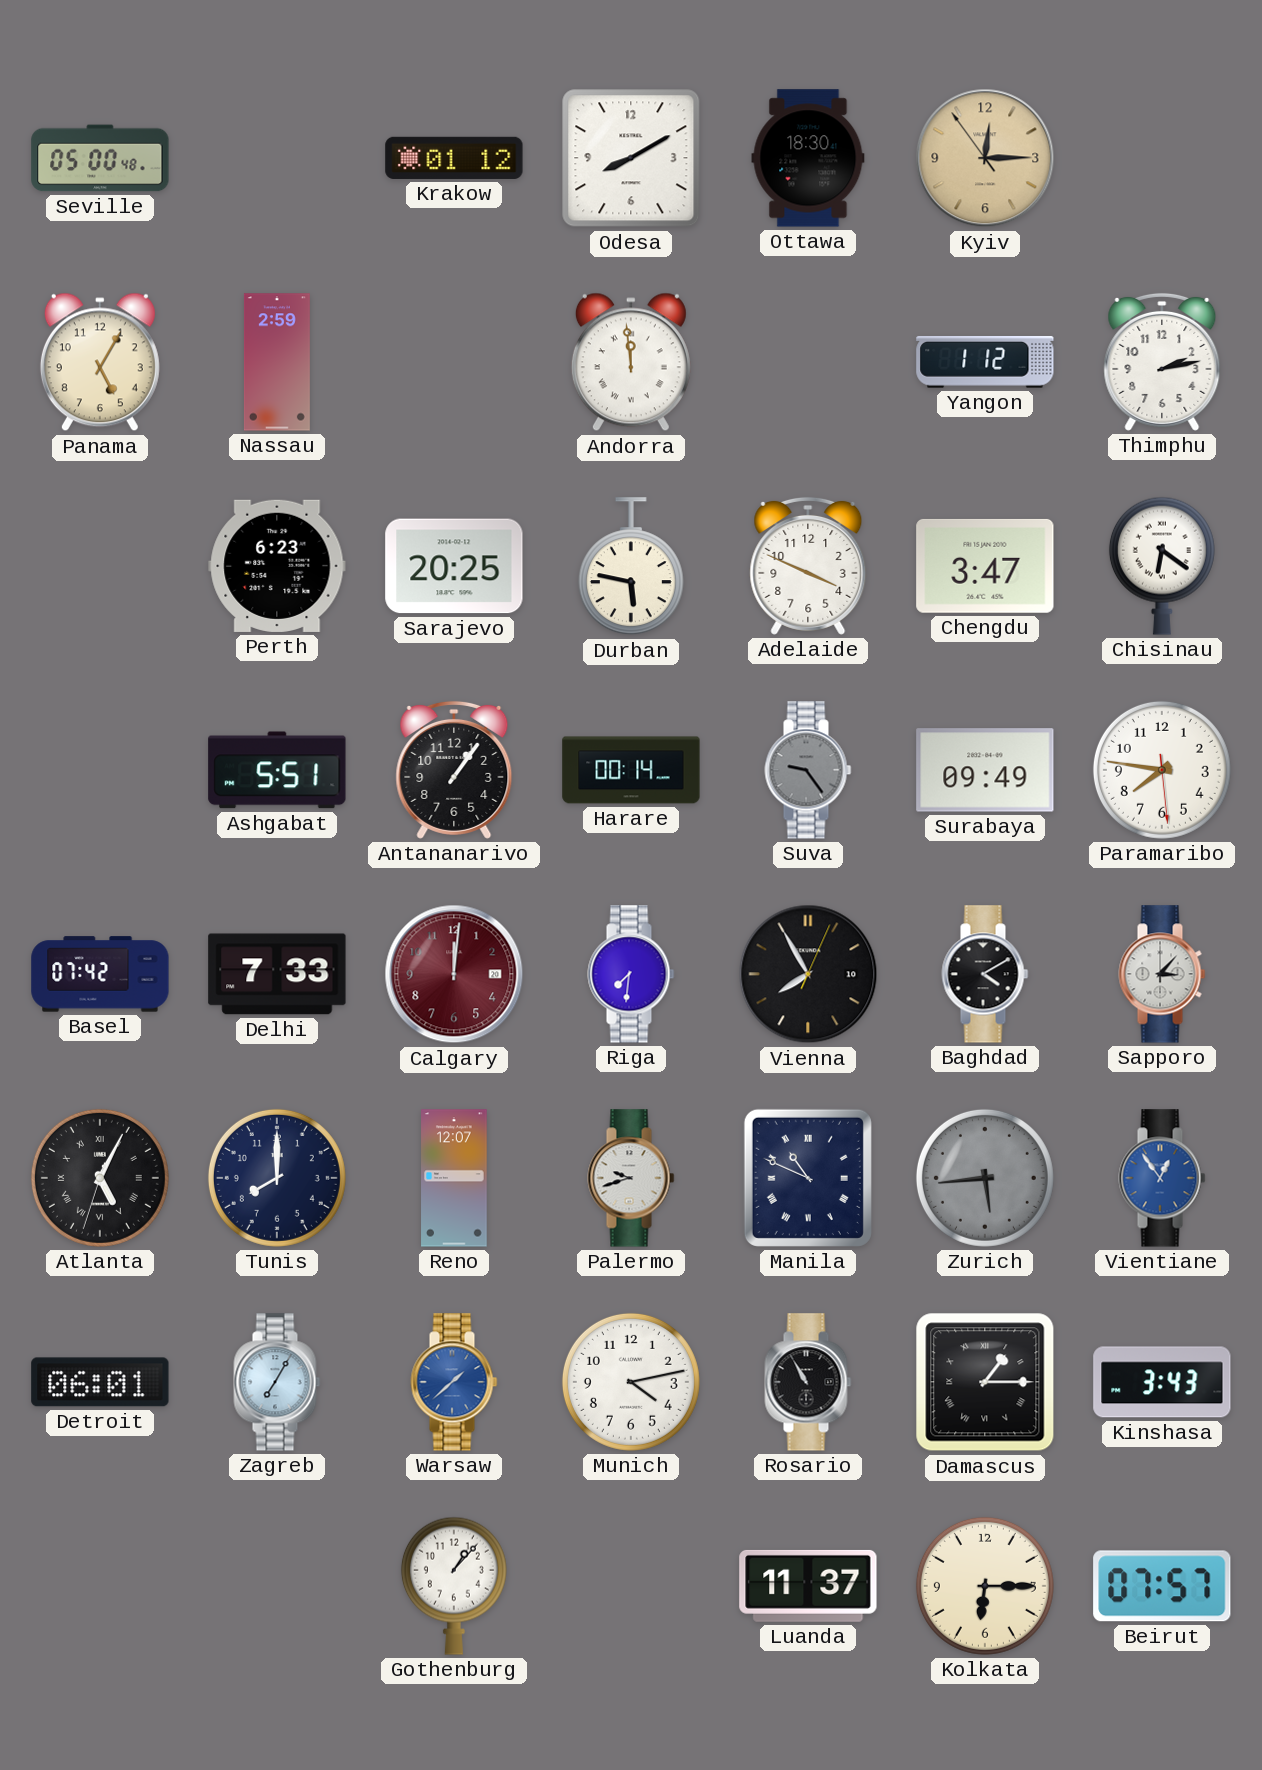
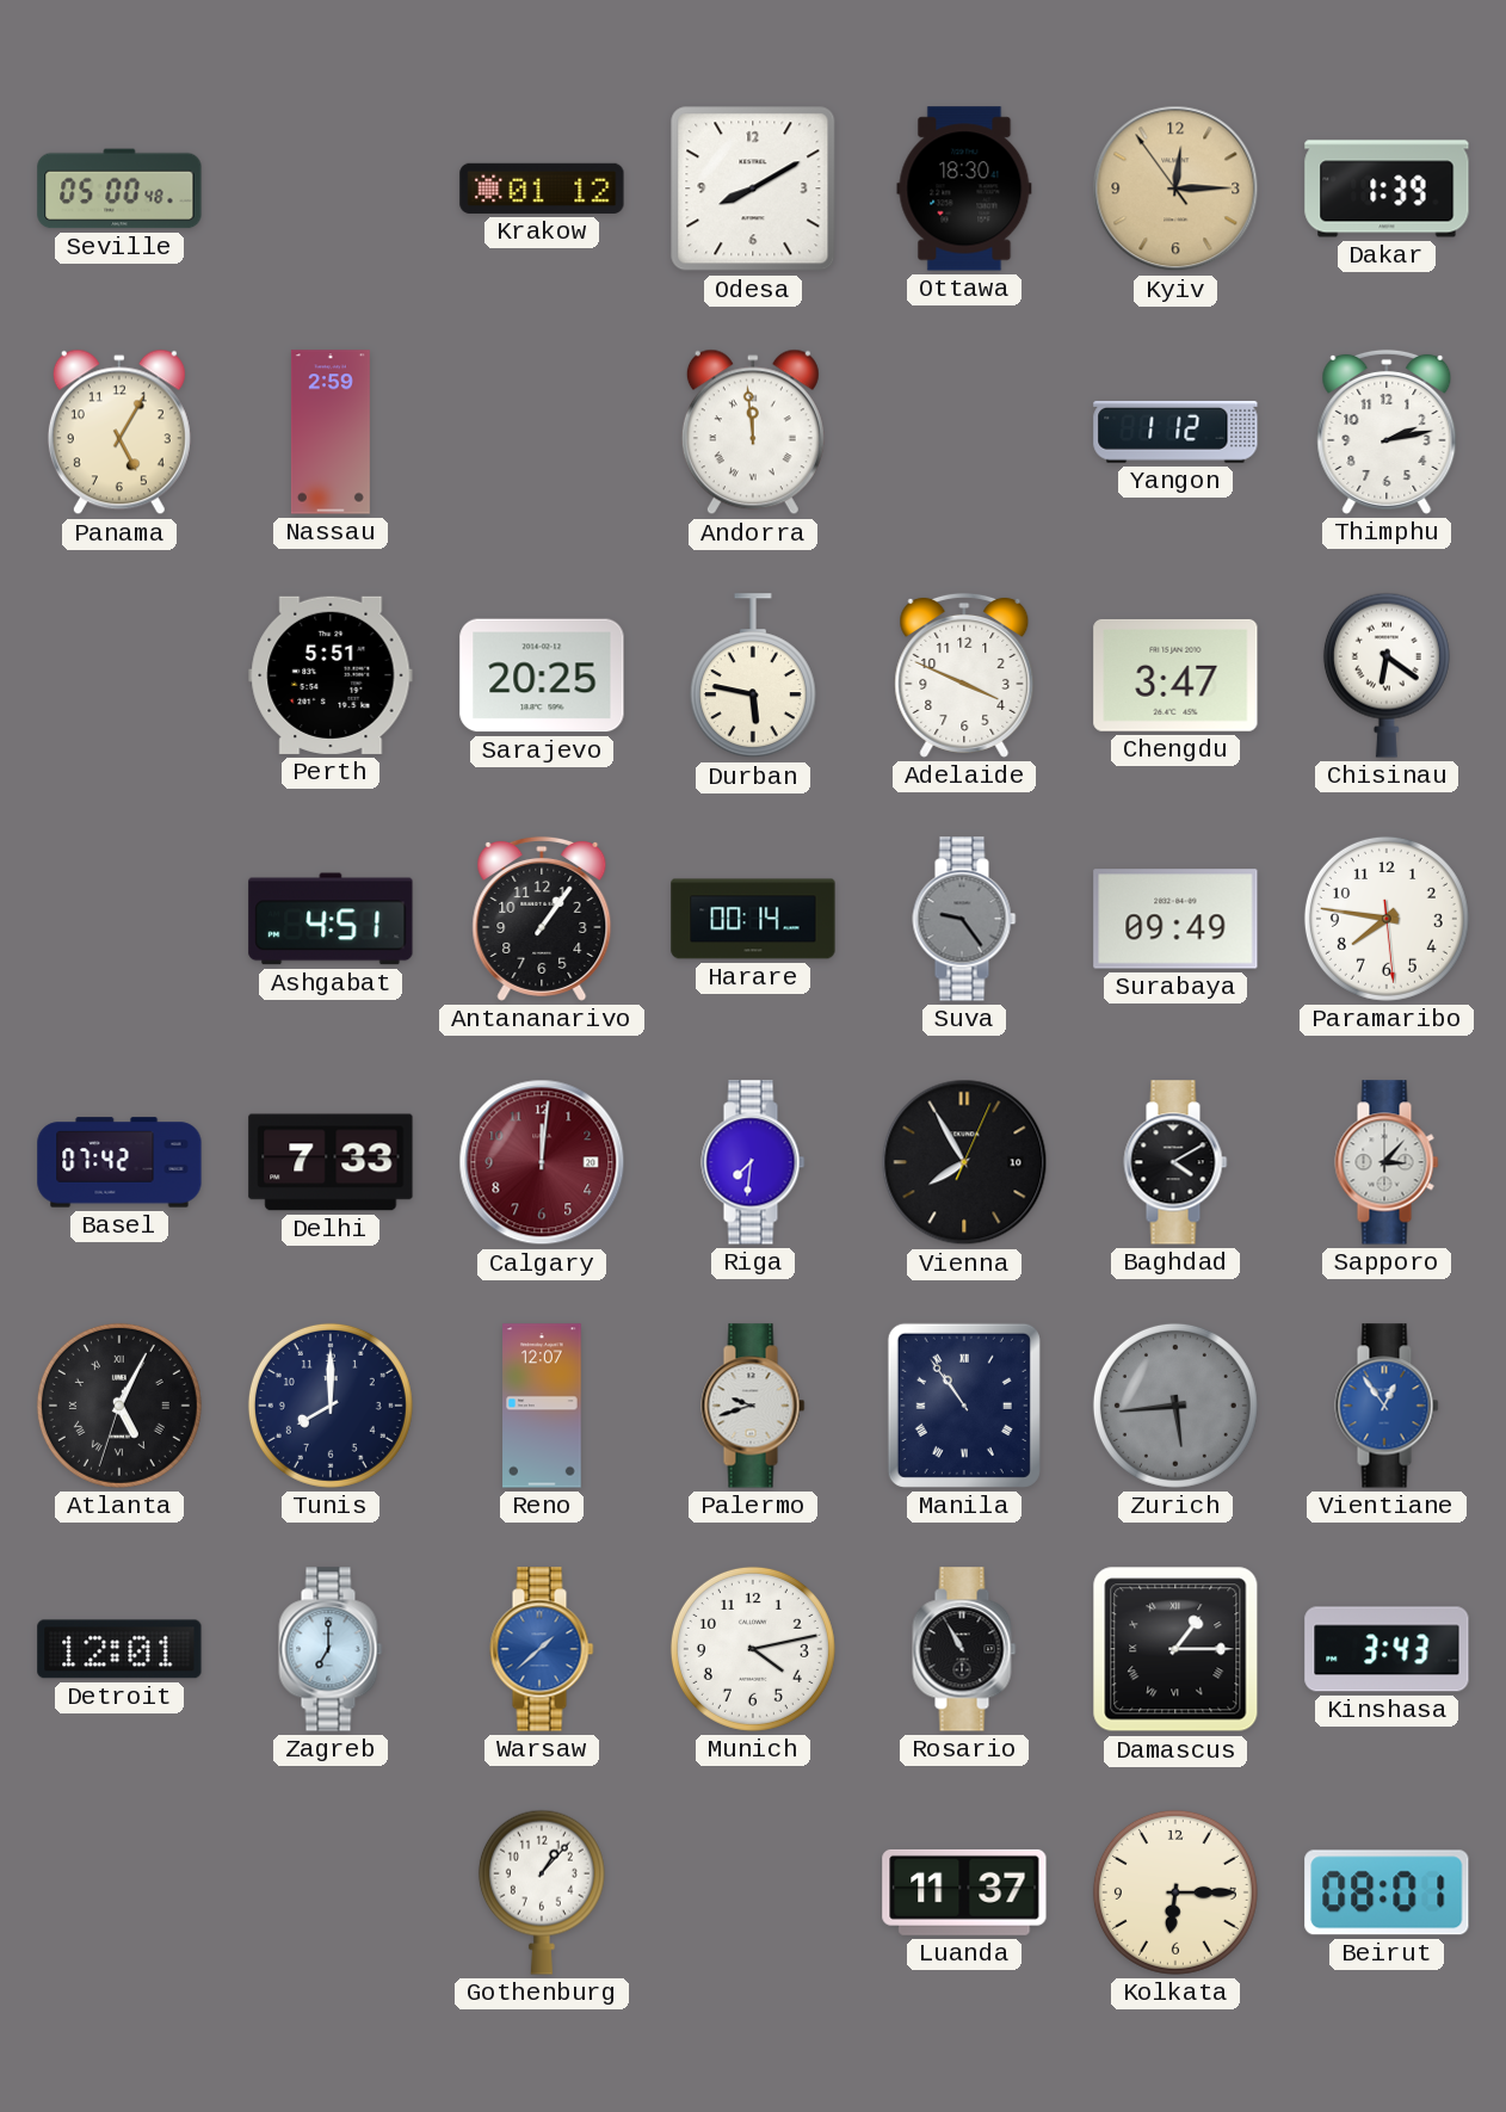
Dakar: none -> 1:39 (1387, 189)
Perth: 6:23 -> 5:51 (331, 675)
Ashgabat: 5:51 -> 4:51 (331, 919)
Manila: 10:49 -> 10:54 (964, 1406)
Detroit: 06:01 -> 12:01 (119, 1649)
Zagreb: 7:05 -> 7:00 (331, 1649)
Beirut: 07:57 -> 08:01 (1387, 1892)
